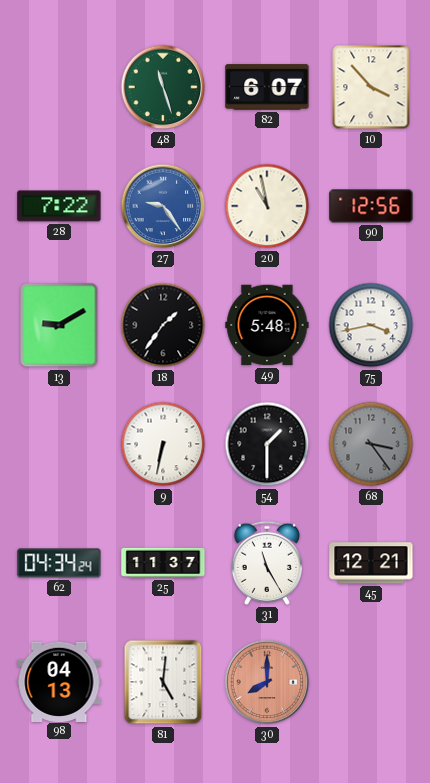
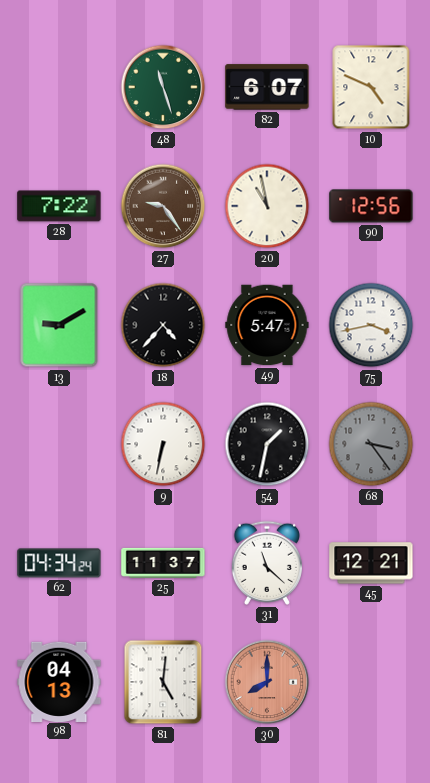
10: 3:53 -> 4:49 (371, 87)
27 dial: blue -> brown (163, 206)
18: 1:36 -> 4:37 (163, 325)
49: 5:48 -> 5:47 (267, 325)
54: 1:30 -> 1:32 (267, 444)
31: 11:25 -> 11:22 (267, 563)
